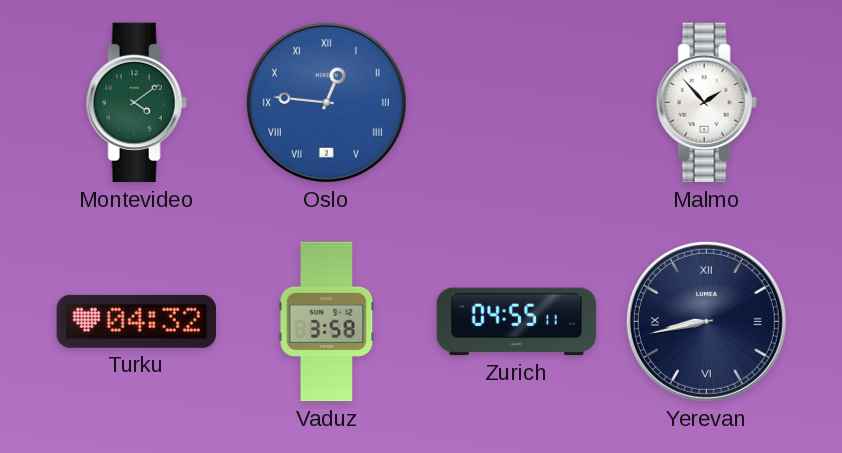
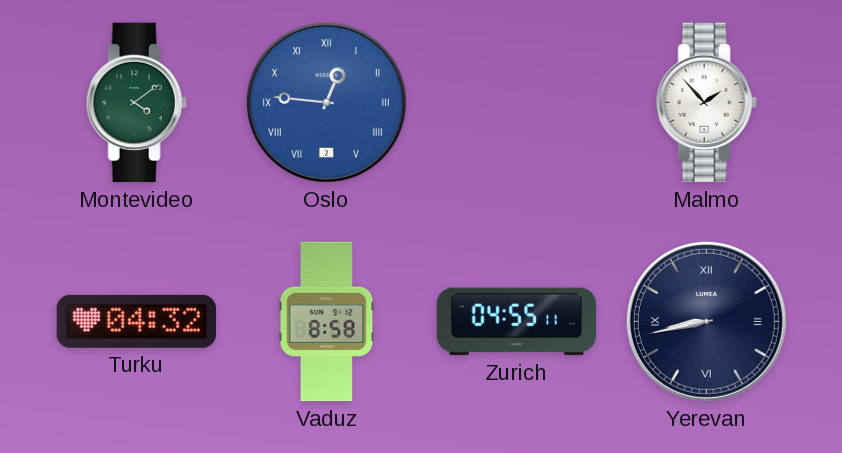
Vaduz: 3:58 -> 8:58 (327, 322)
